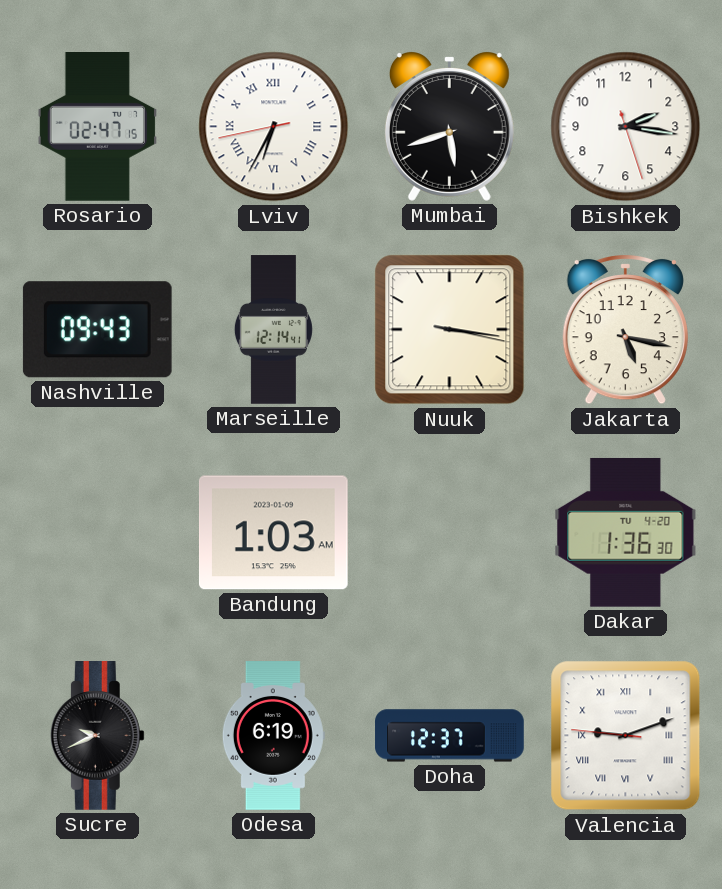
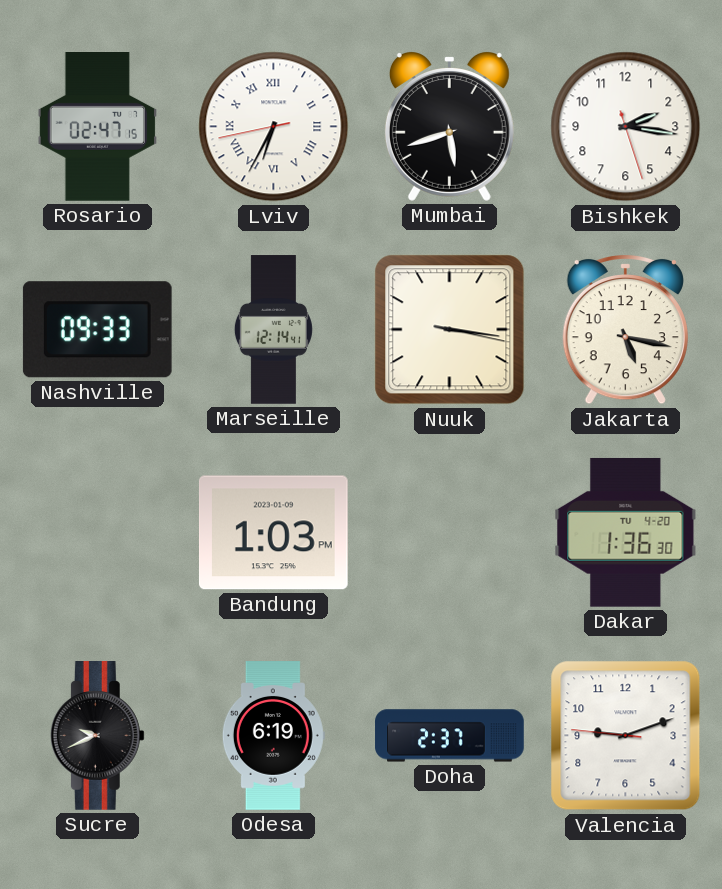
Nashville: 09:43 -> 09:33 (97, 330)
Bandung: 1:03 AM -> 1:03 PM (273, 533)
Doha: 12:37 -> 2:37 (450, 736)
Valencia numerals: Roman -> Arabic (626, 736)
